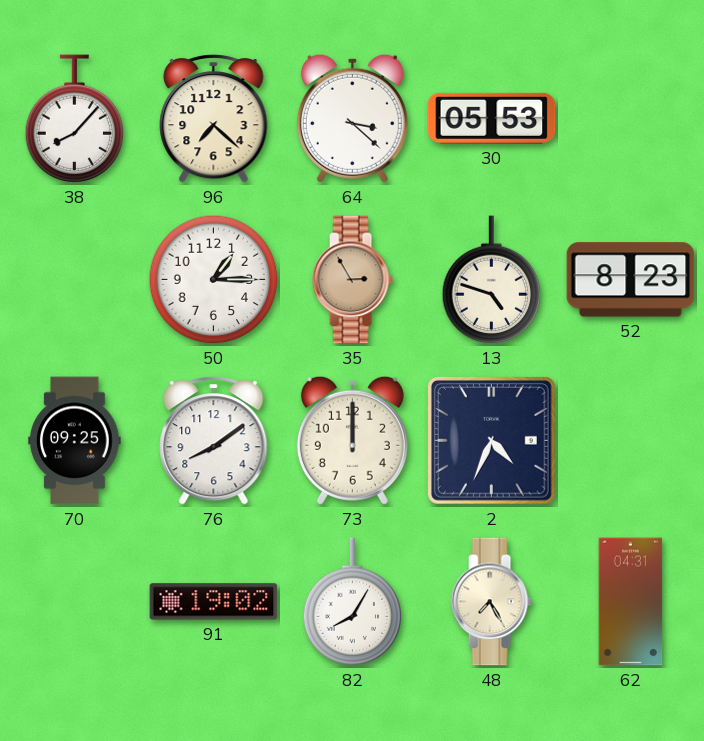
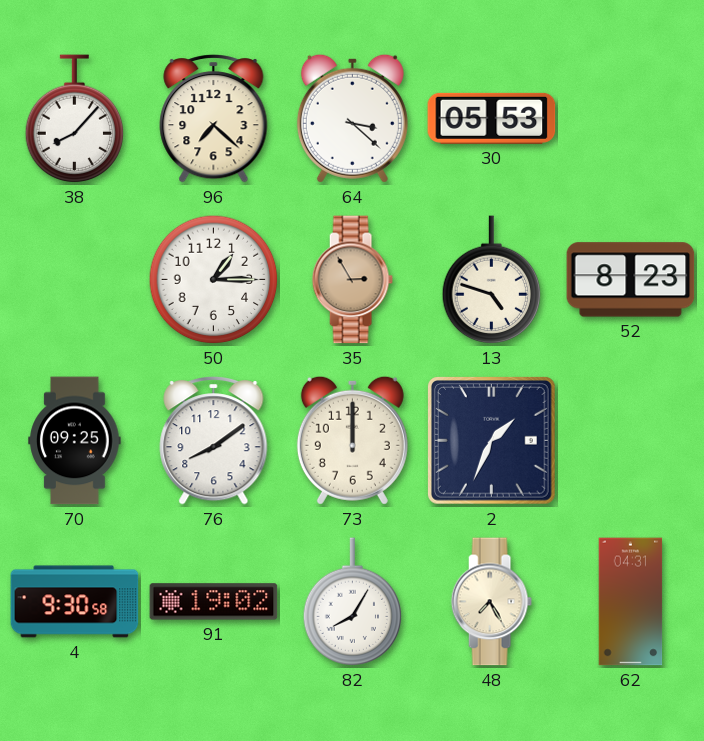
2: 4:34 -> 1:34 (492, 441)
4: none -> 9:30 (75, 602)
